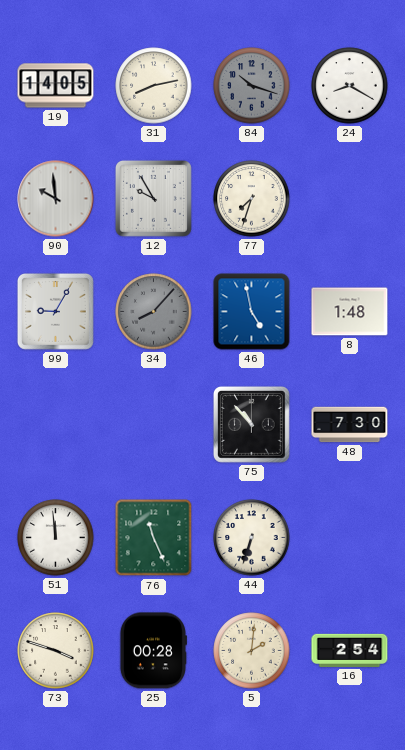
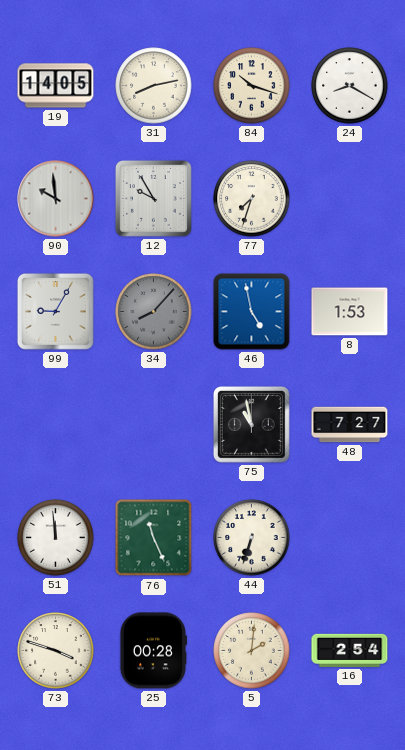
84 dial: grey -> cream (252, 86)
8: 1:48 -> 1:53 (350, 312)
75: 10:53 -> 10:58 (251, 424)
48: 7:30 -> 7:27 (350, 425)
